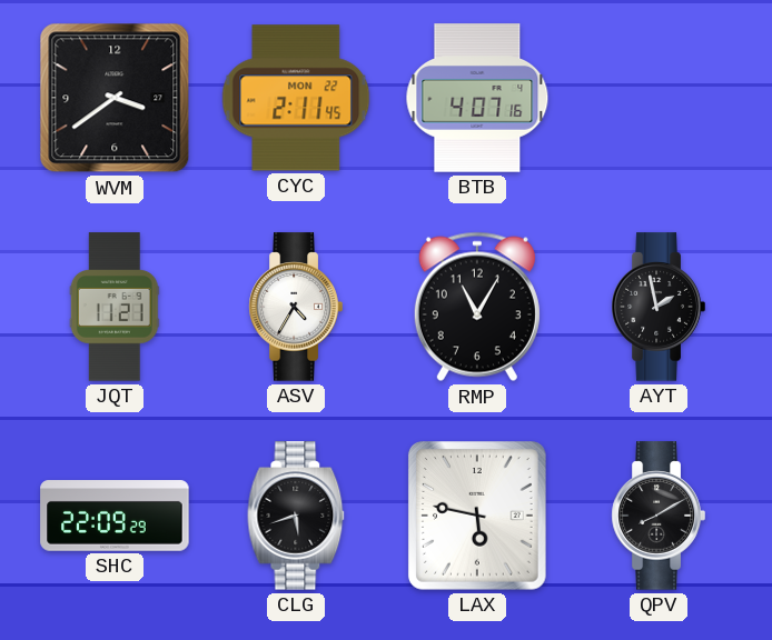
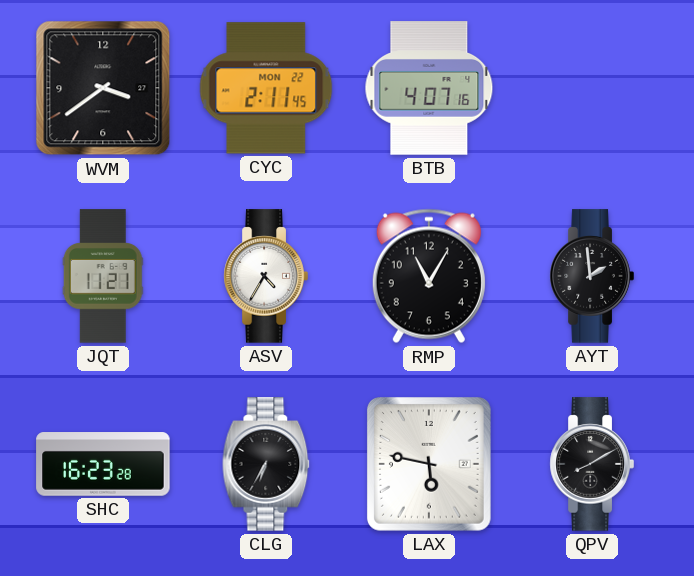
AYT: 1:58 -> 1:59 (592, 276)
SHC: 22:09 -> 16:23 (103, 464)
CLG: 5:42 -> 6:35 (266, 464)
